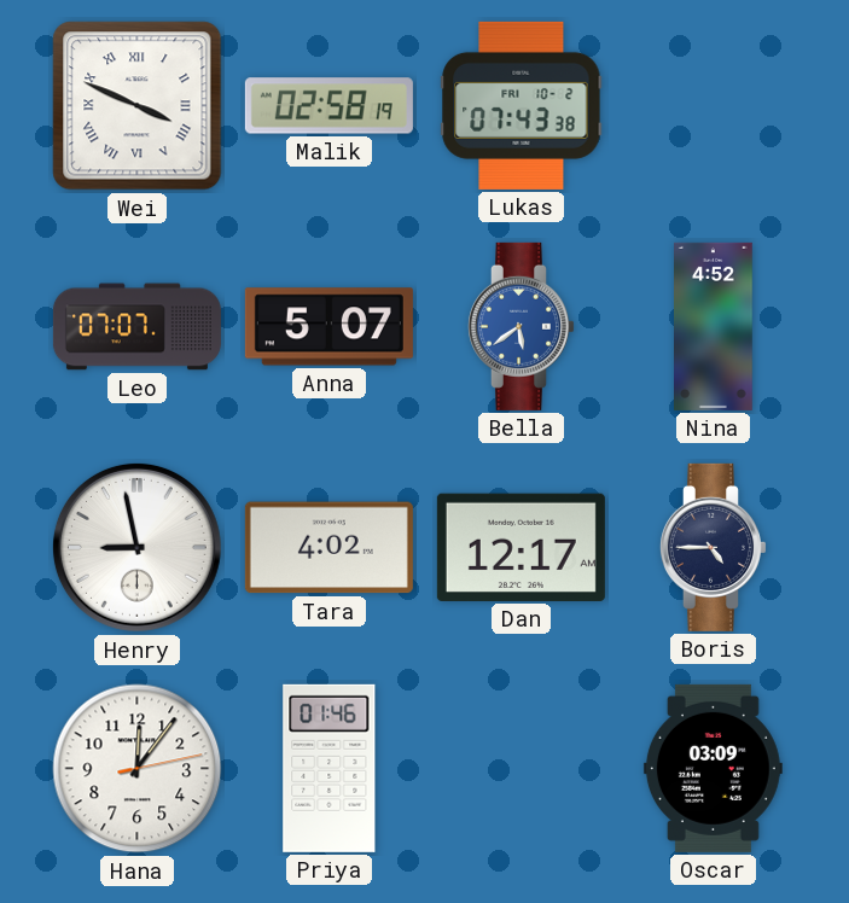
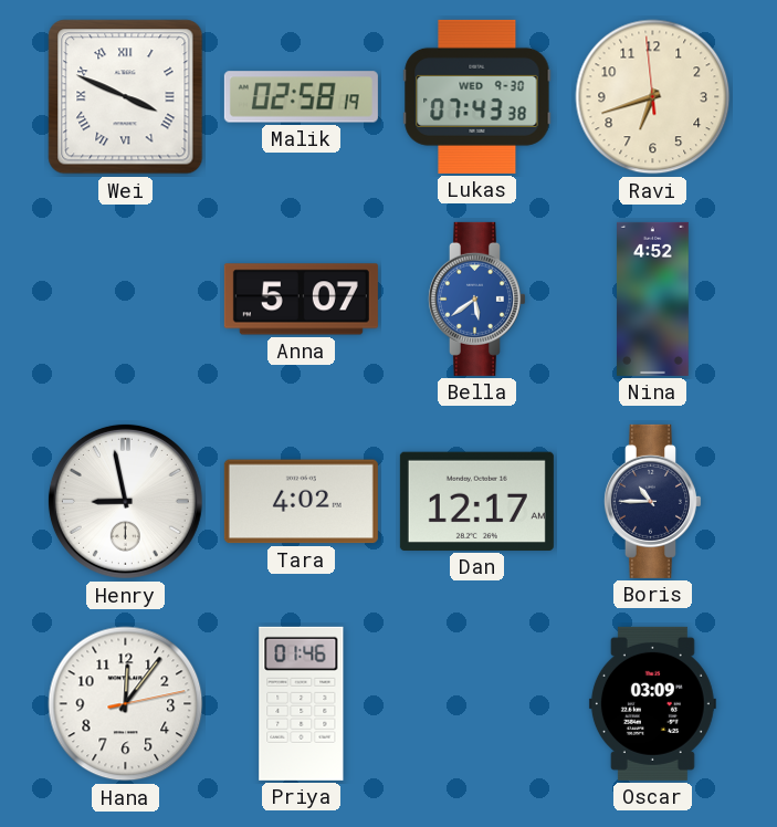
Lukas date: FRI 10-2 -> WED 9-30 (477, 96)
Ravi: none -> 6:41 (653, 97)
Leo: 07:07 -> none (136, 327)
Boris: 4:45 -> 10:45 (652, 501)
